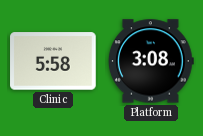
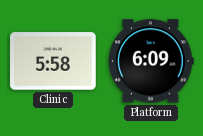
Platform: 3:08 -> 6:09 (151, 61)
